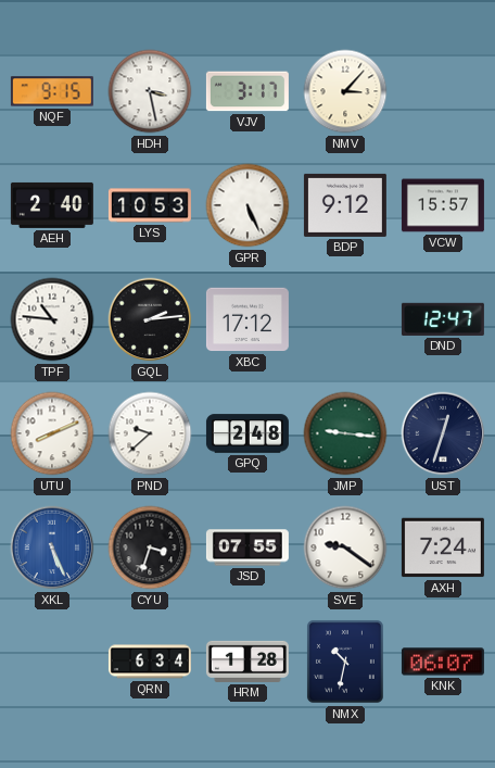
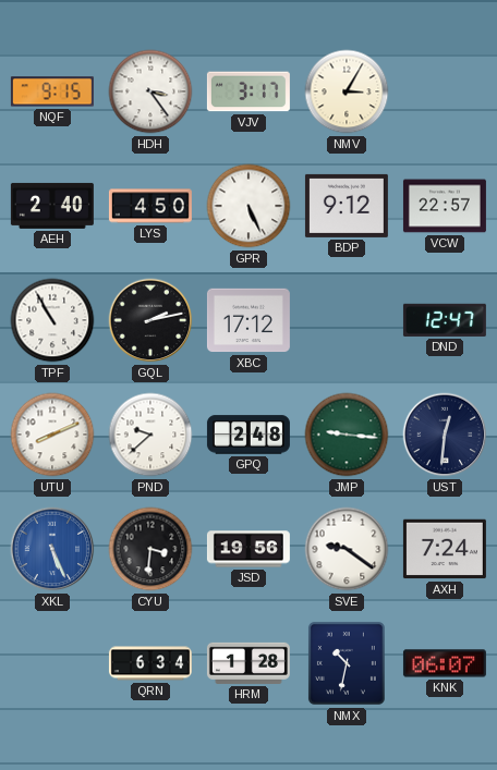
HDH: 3:28 -> 3:24 (150, 91)
NMV: 3:07 -> 3:05 (347, 91)
LYS: 10:53 -> 4:50 (150, 206)
VCW: 15:57 -> 22:57 (445, 206)
TPF: 10:46 -> 10:55 (52, 320)
GQL: 2:14 -> 2:13 (150, 320)
UST: 12:33 -> 12:31 (445, 435)
CYU: 3:33 -> 3:31 (150, 549)
JSD: 07:55 -> 19:56 (248, 549)
